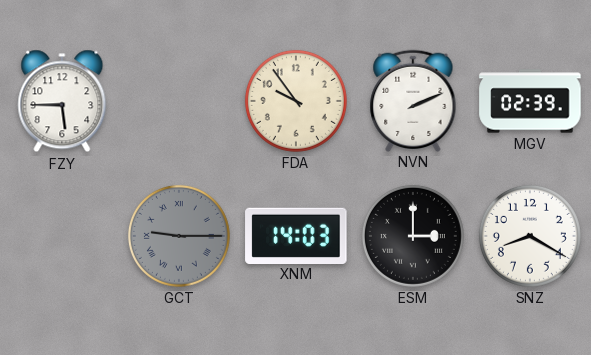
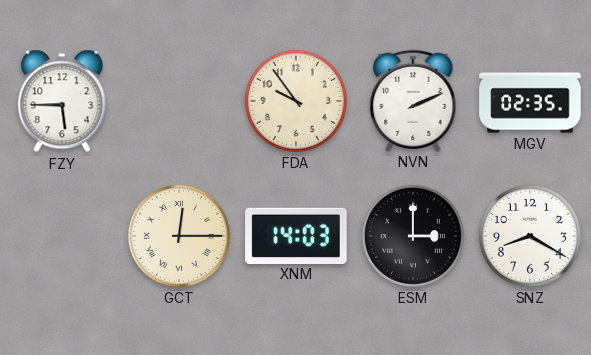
MGV: 02:39 -> 02:35 (530, 101)
GCT: 9:15 -> 12:15 (179, 236)
GCT dial: grey -> cream (179, 236)
